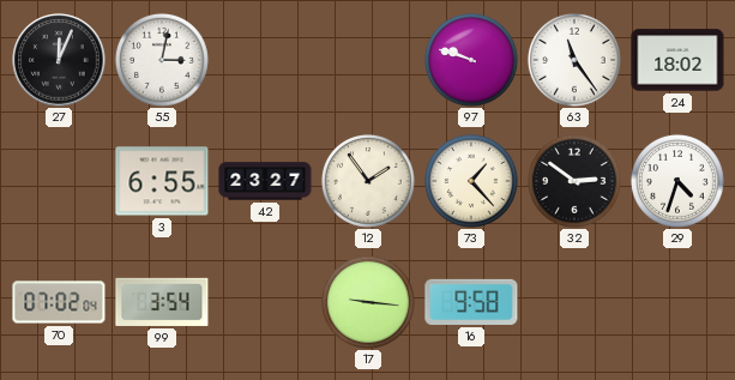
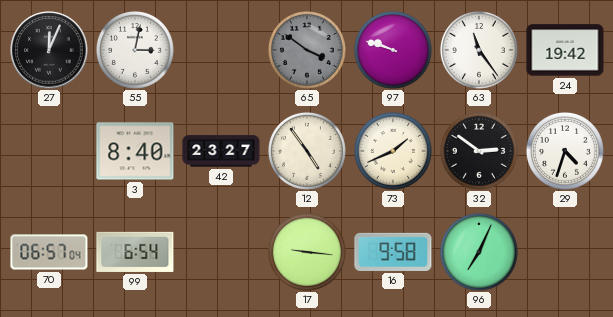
65: none -> 3:51 (307, 50)
24: 18:02 -> 19:42 (565, 50)
3: 6:55 -> 8:40 (135, 151)
12: 1:54 -> 4:54 (307, 151)
73: 1:23 -> 1:41 (393, 151)
70: 07:02 -> 06:57 (49, 252)
99: 3:54 -> 6:54 (135, 252)
96: none -> 7:04 (479, 252)
